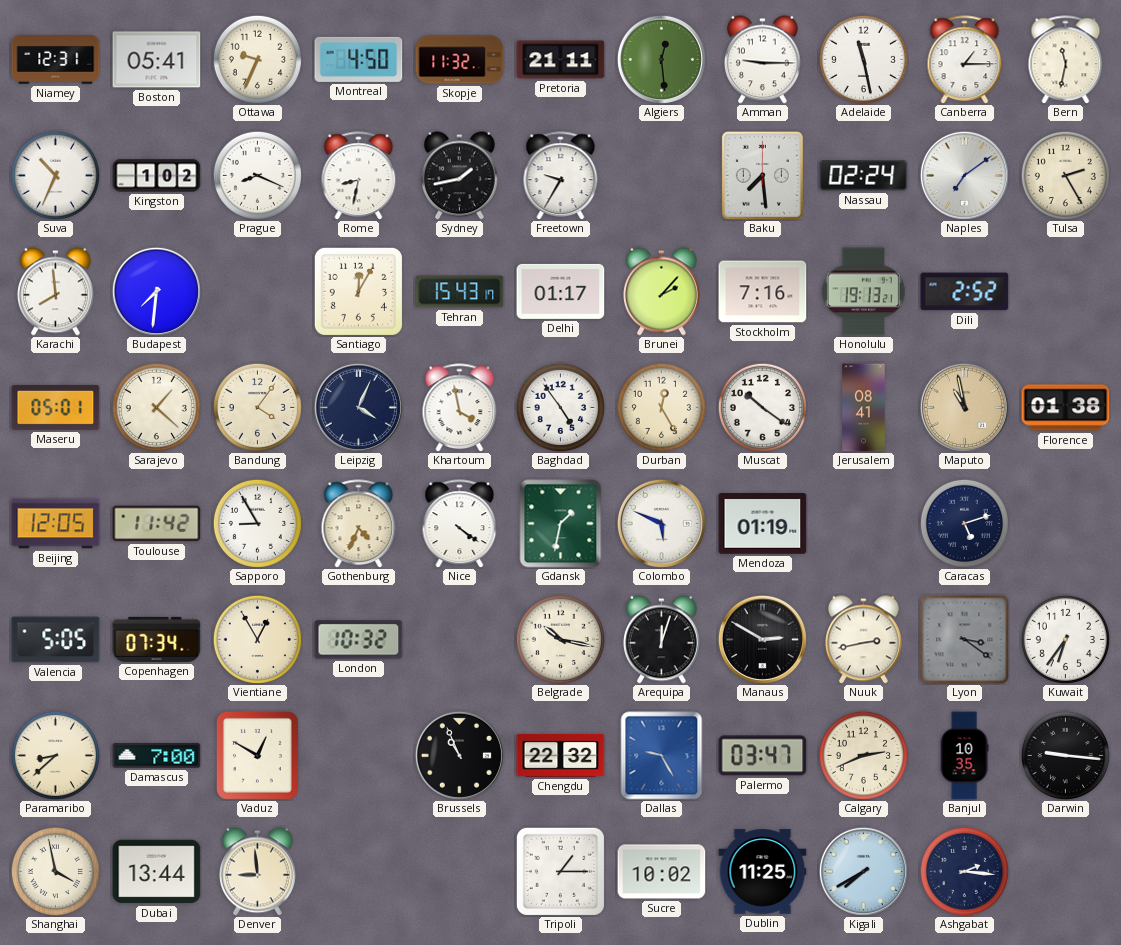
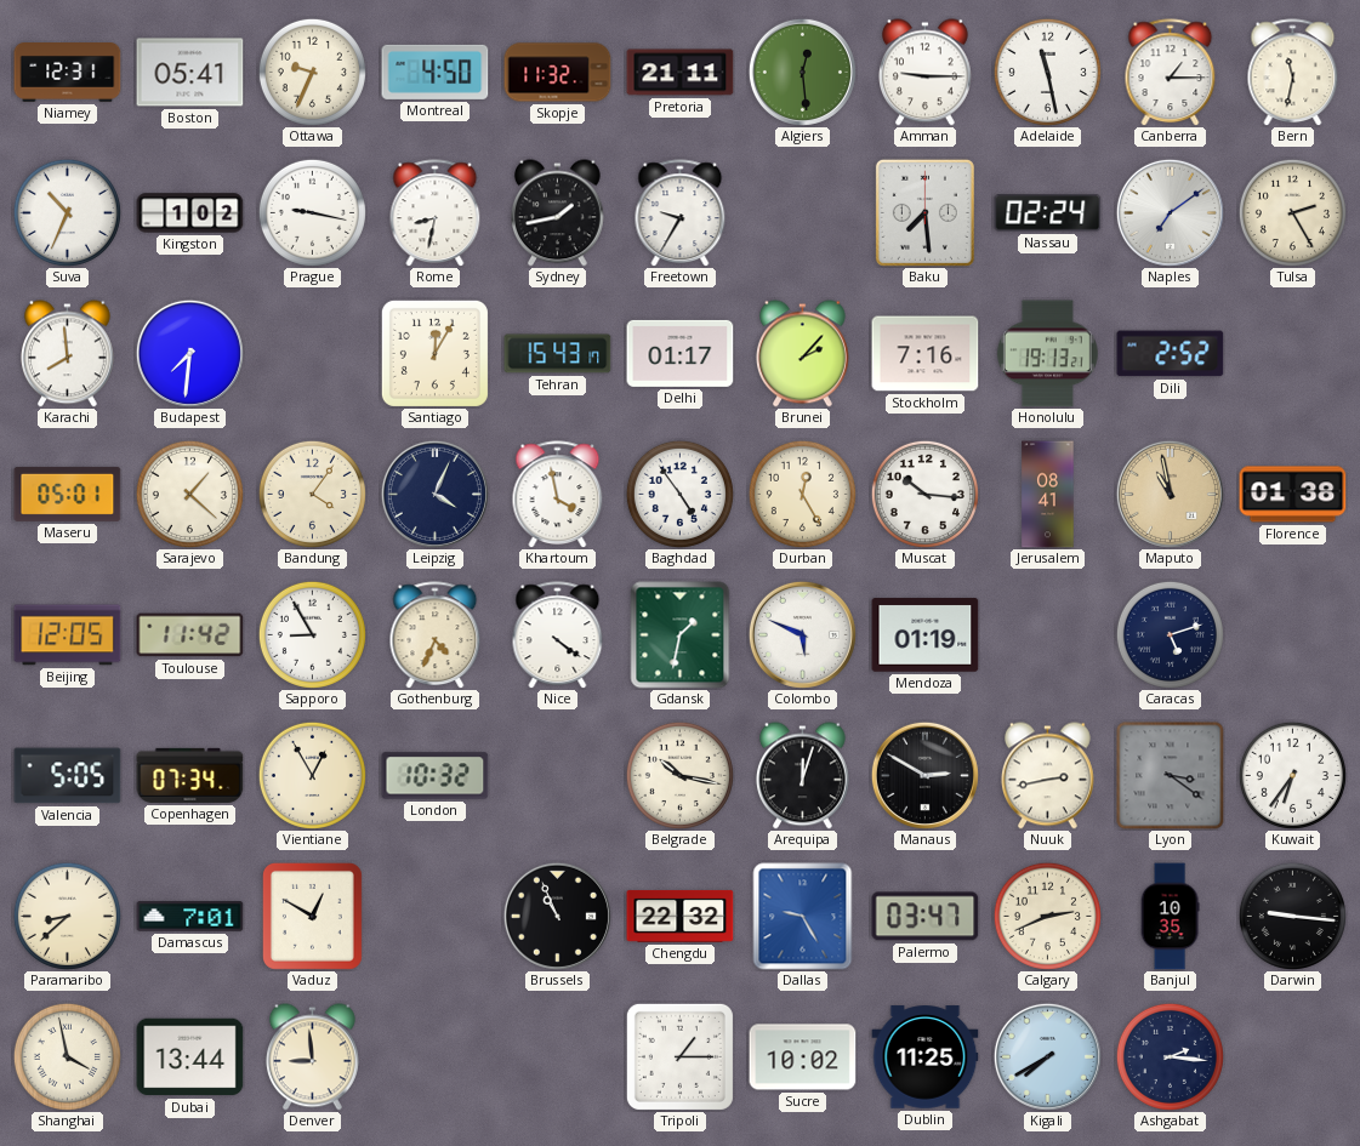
Prague: 8:19 -> 9:17 (312, 212)
Muscat: 10:21 -> 10:16 (924, 494)
Damascus: 7:00 -> 7:01 (190, 917)
